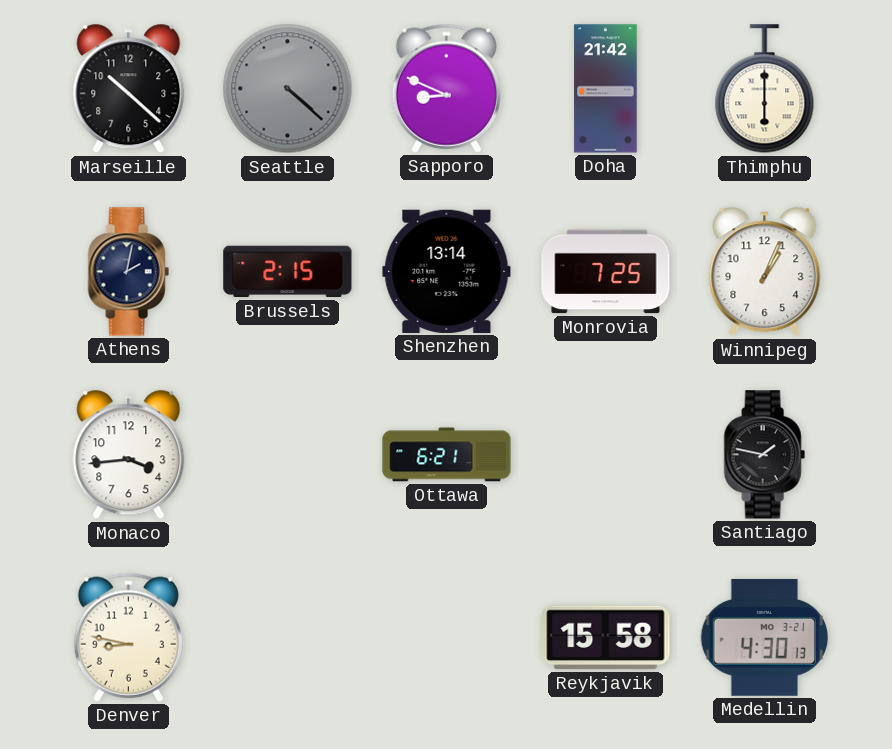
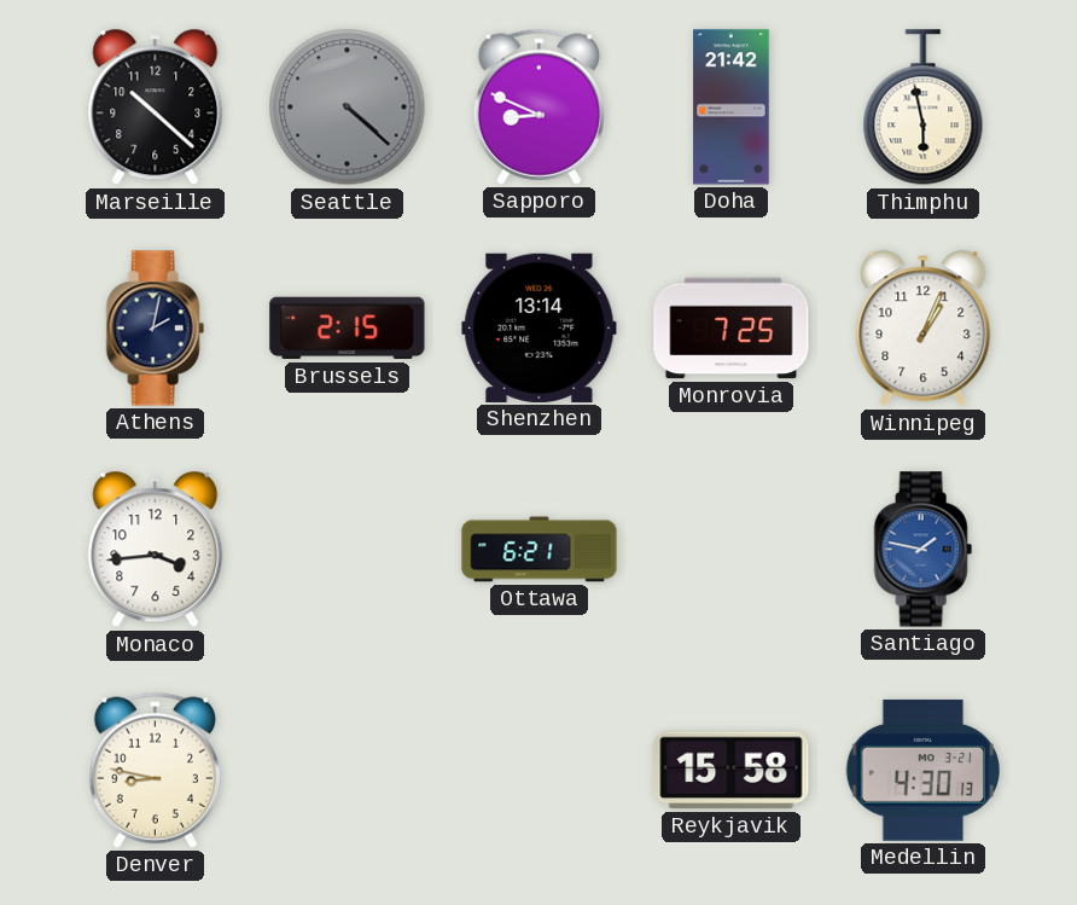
Thimphu: 6:00 -> 5:58 (924, 108)
Santiago dial: black -> blue (922, 550)
